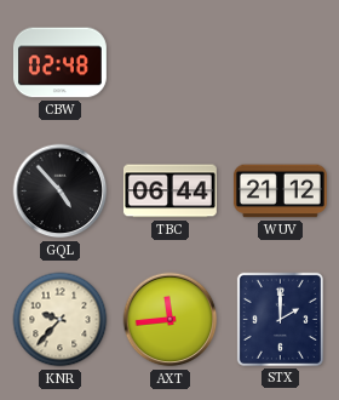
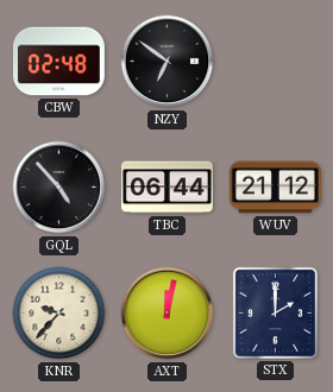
NZY: none -> 6:51 (168, 62)
AXT: 11:44 -> 12:02 (168, 314)
